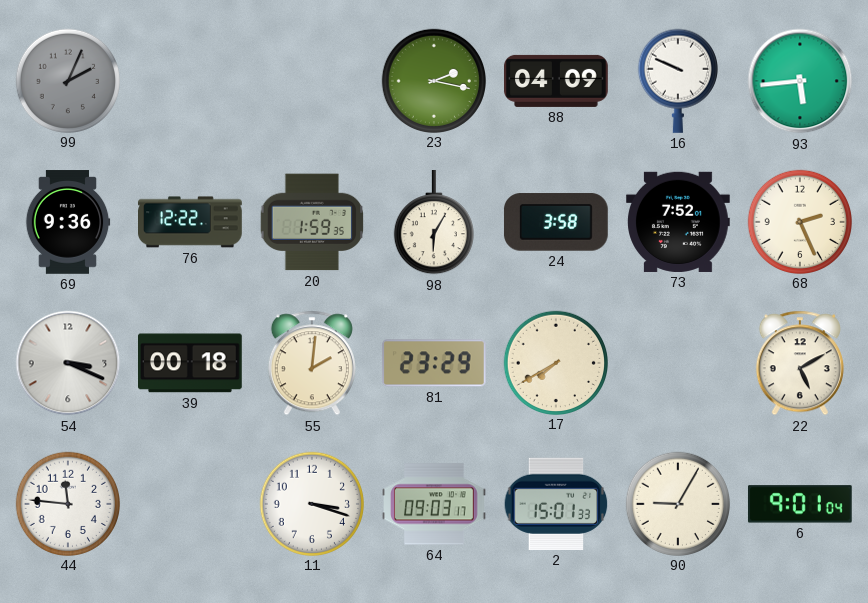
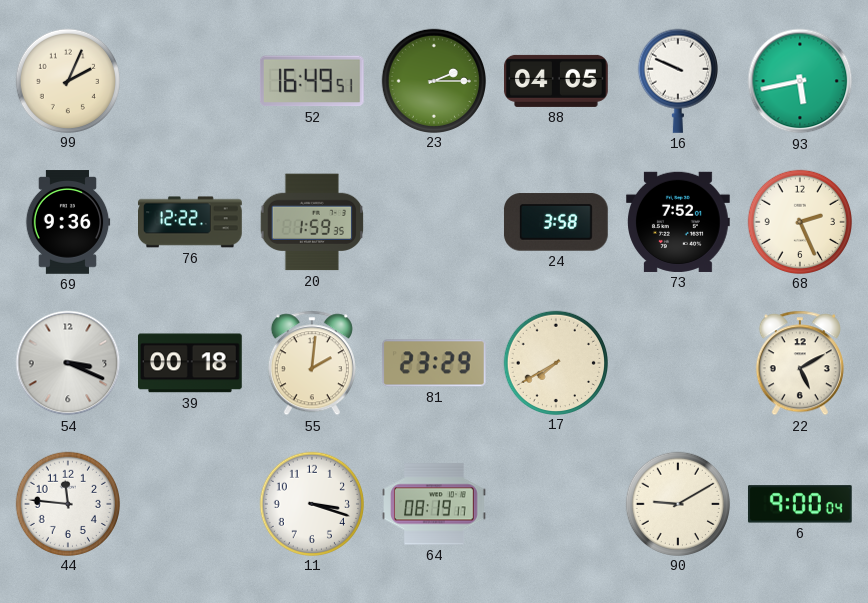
99 dial: grey -> cream (67, 80)
52: none -> 16:49 (312, 81)
23: 2:17 -> 2:15 (433, 80)
88: 04:09 -> 04:05 (556, 81)
93: 5:44 -> 5:43 (800, 81)
98: 6:05 -> none (434, 223)
64: 09:03 -> 08:19 (435, 504)
2: 15:01 -> none (556, 504)
90: 9:05 -> 9:10 (677, 503)
6: 9:01 -> 9:00 (800, 504)
